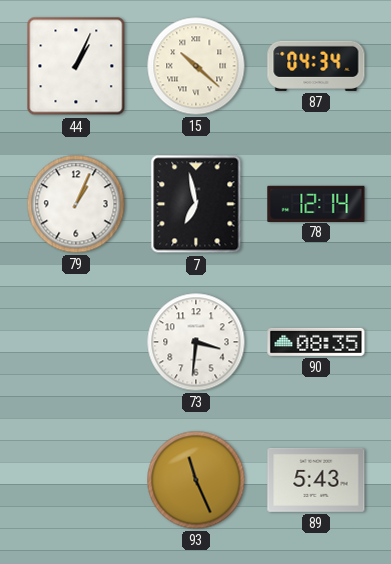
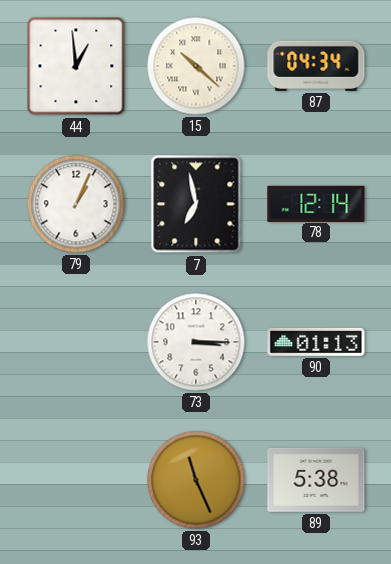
44: 1:04 -> 12:59 (76, 66)
73: 3:31 -> 3:15 (196, 342)
90: 08:35 -> 01:13 (316, 342)
89: 5:43 -> 5:38 (316, 480)
